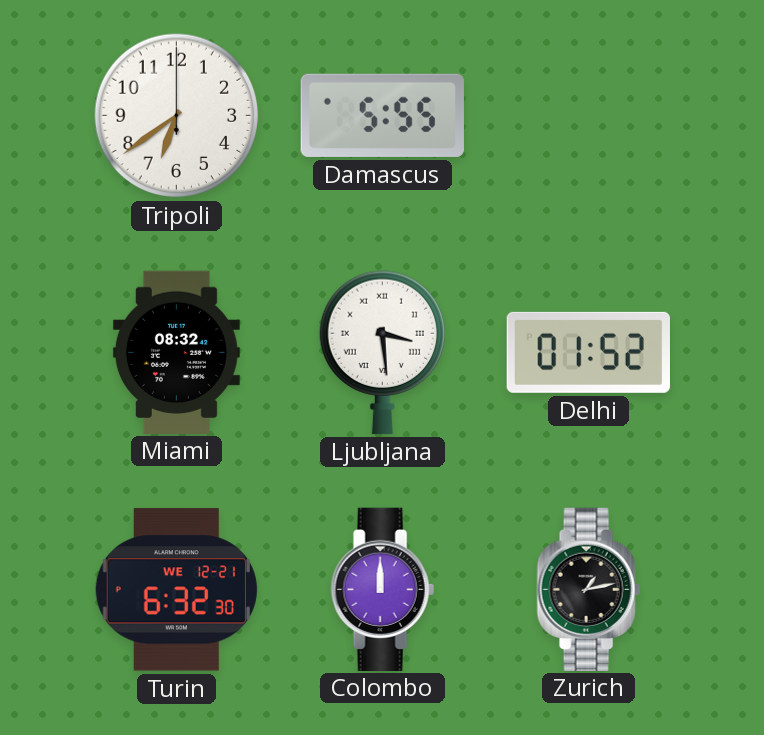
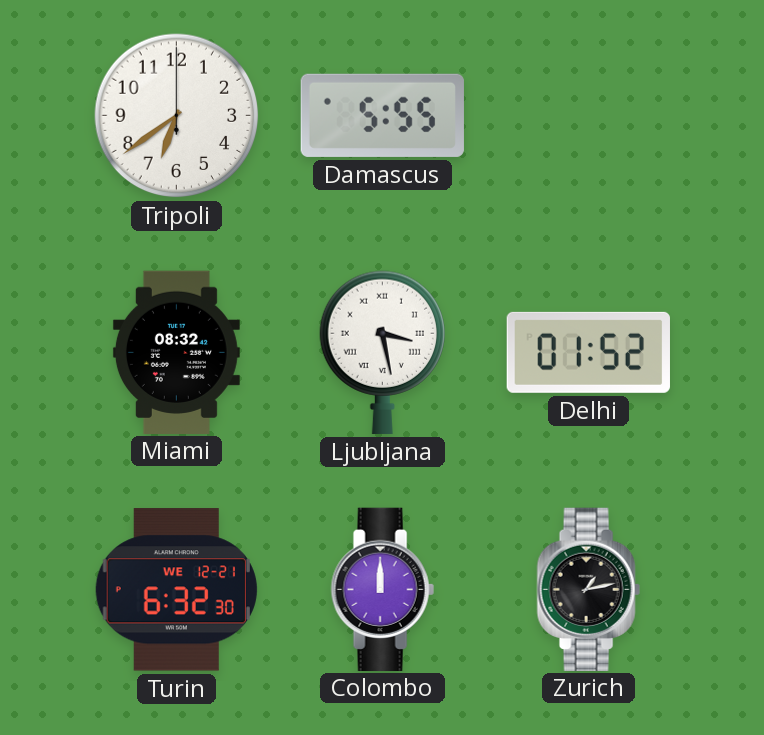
Ljubljana: 3:29 -> 3:28 (382, 352)
